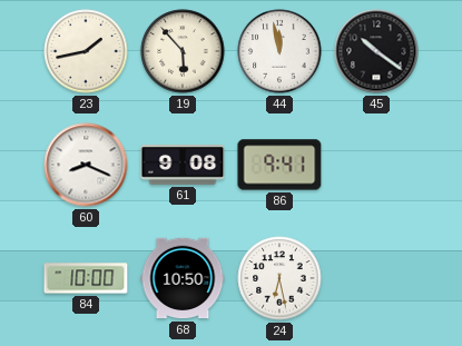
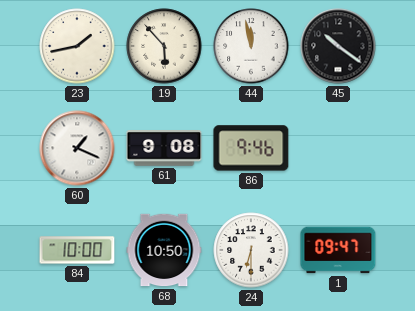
60: 8:19 -> 1:19 (77, 148)
86: 9:41 -> 9:46 (251, 148)
24: 6:28 -> 6:30 (251, 250)
1: none -> 09:47 (338, 250)
